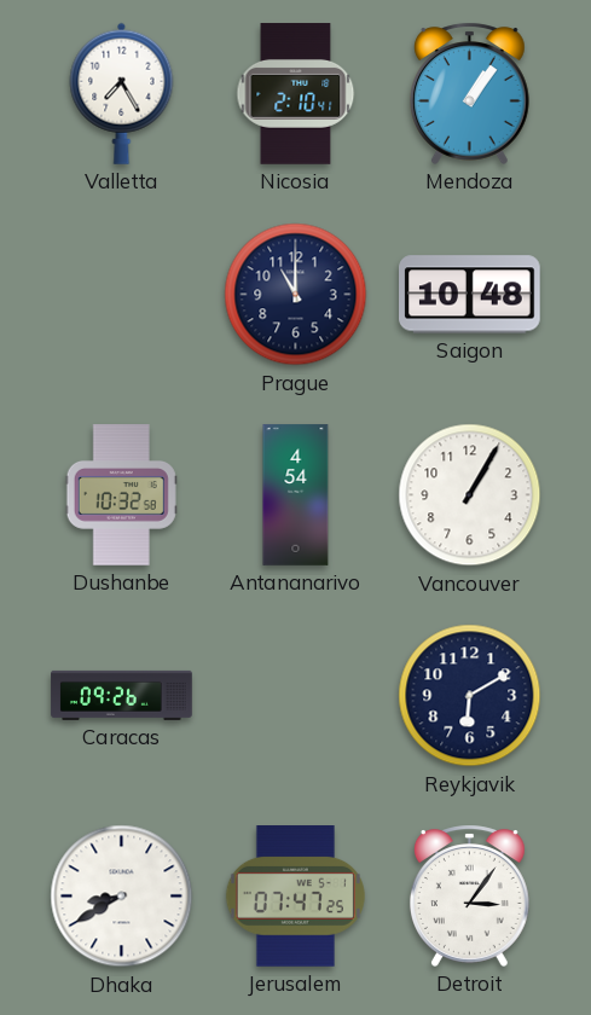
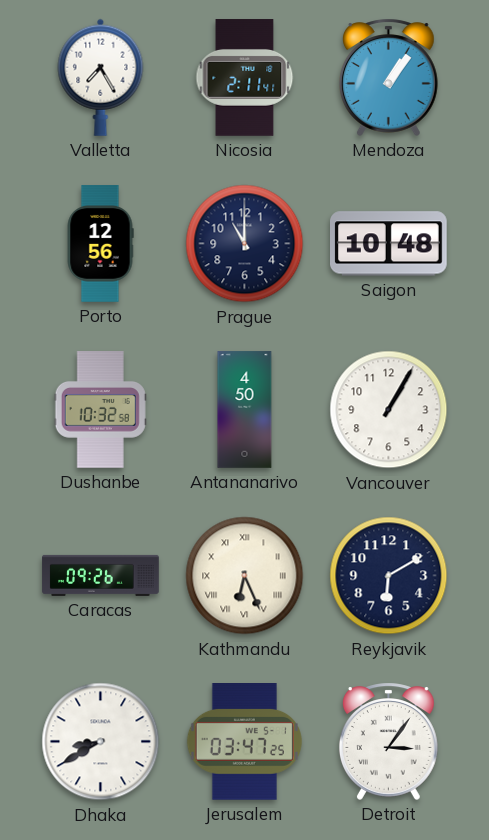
Nicosia: 2:10 -> 2:11 (245, 78)
Porto: none -> 12:56 (100, 244)
Antananarivo: 4:54 -> 4:50 (245, 410)
Kathmandu: none -> 6:26 (245, 576)
Jerusalem: 07:47 -> 03:47 (244, 742)
